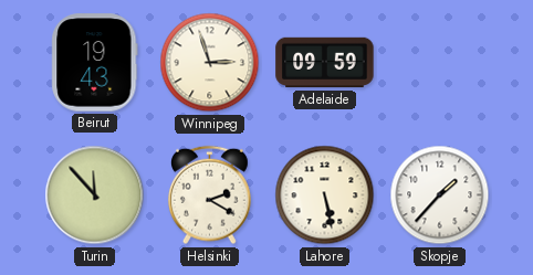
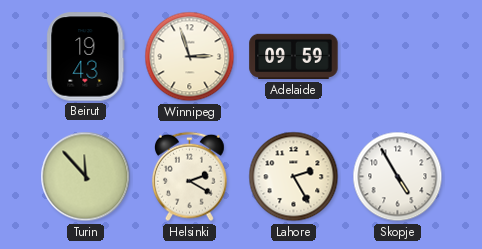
Lahore: 5:28 -> 2:25 (294, 177)
Skopje: 1:37 -> 4:55 (398, 177)
